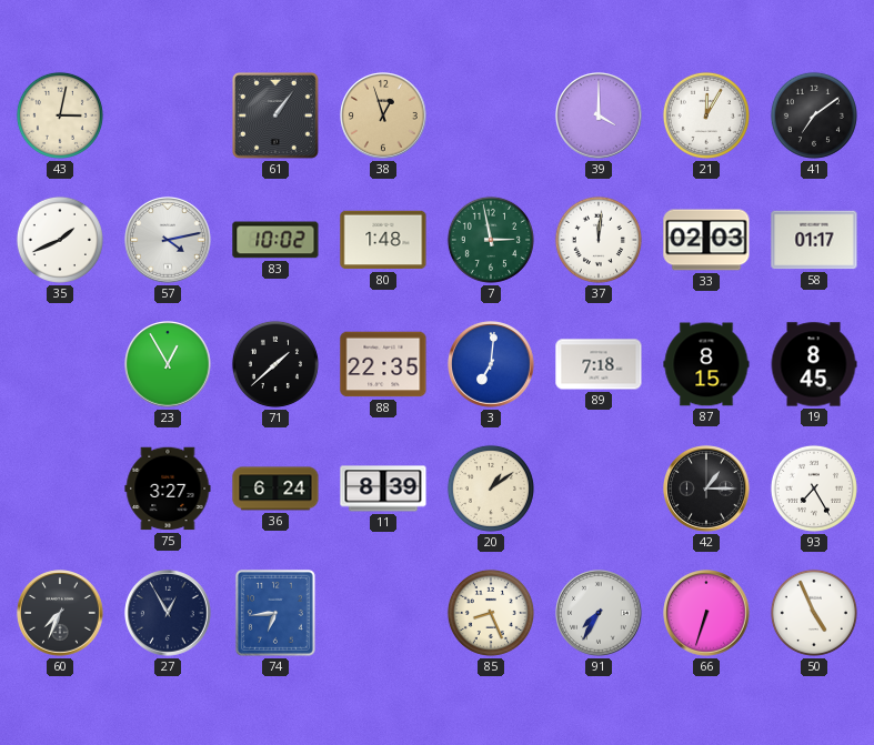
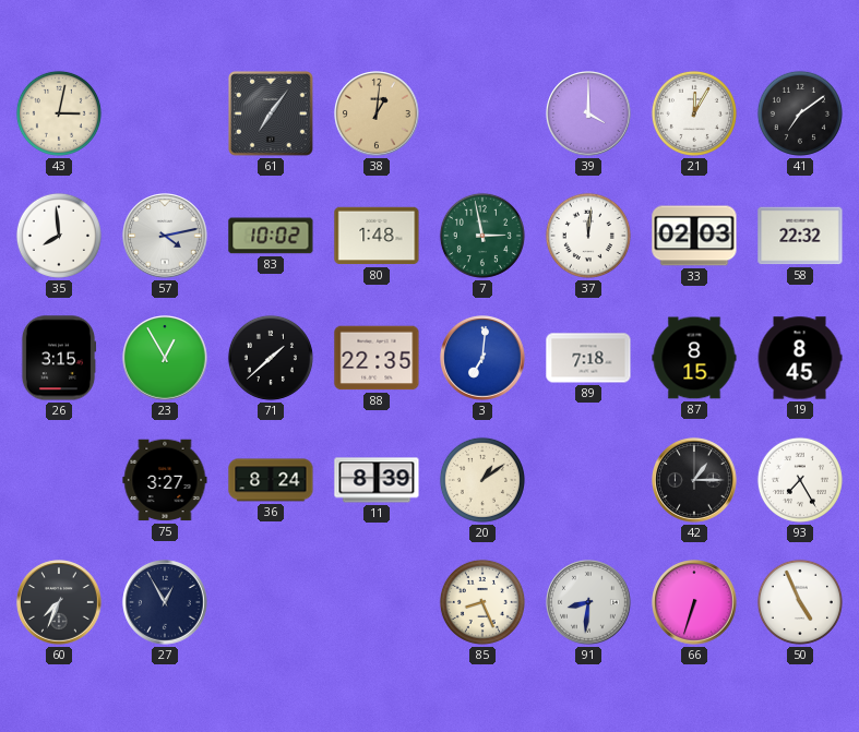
61: 1:06 -> 7:06 (272, 115)
38: 12:57 -> 1:01 (377, 113)
35: 1:41 -> 7:59 (59, 236)
58: 01:17 -> 22:32 (800, 236)
26: none -> 3:15 (59, 358)
36: 6:24 -> 8:24 (271, 480)
74: 6:44 -> none (275, 613)
91: 7:35 -> 8:31 (588, 602)
